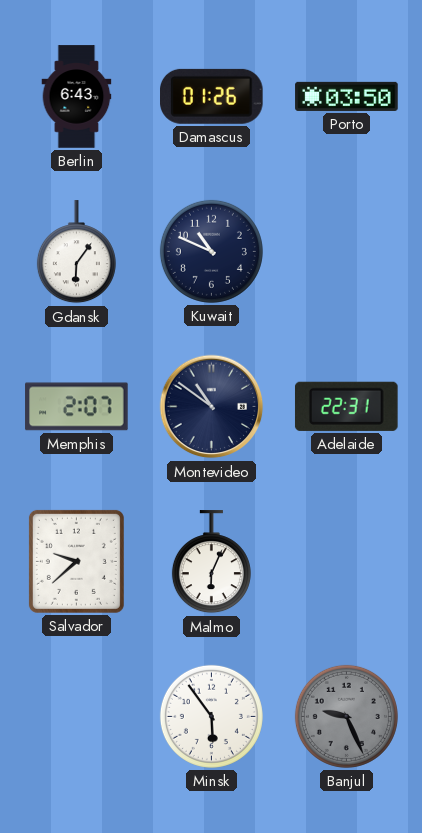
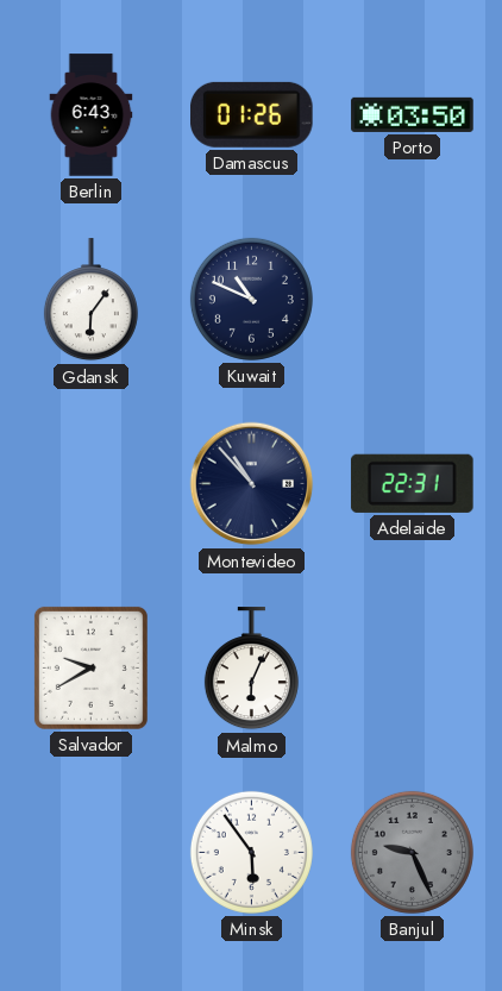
Memphis: 2:07 -> none (77, 407)
Montevideo: 10:51 -> 10:53 (252, 484)
Salvador: 9:38 -> 9:40 (90, 667)
